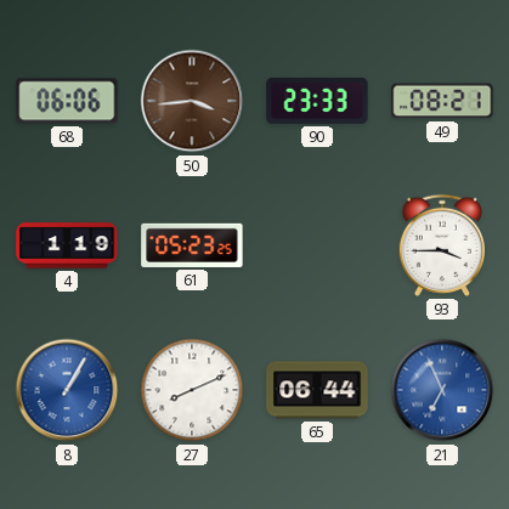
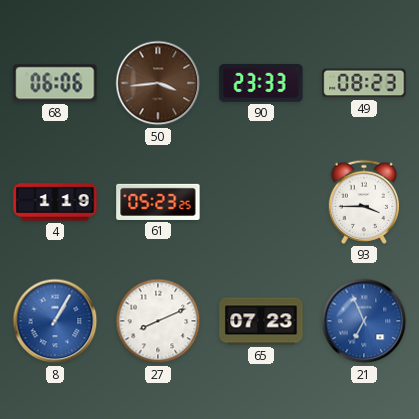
49: 08:21 -> 08:23 (364, 83)
65: 06:44 -> 07:23 (261, 321)
